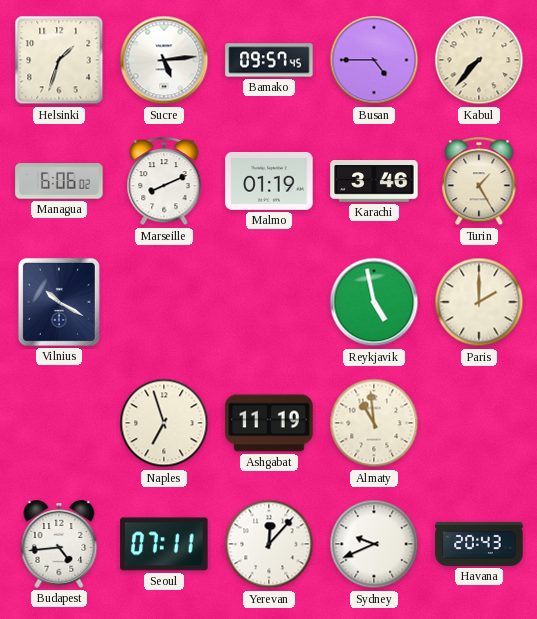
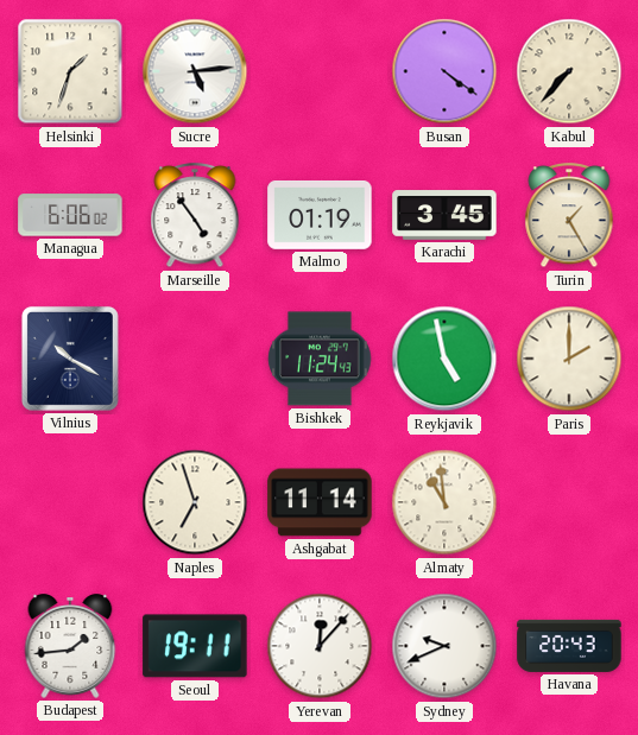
Bamako: 09:57 -> none (269, 60)
Busan: 4:45 -> 4:21 (444, 71)
Marseille: 8:11 -> 4:54 (195, 216)
Karachi: 3:46 -> 3:45 (444, 215)
Bishkek: none -> 11:24 (320, 359)
Ashgabat: 11:19 -> 11:14 (320, 502)
Budapest: 4:44 -> 1:44 (70, 646)
Seoul: 07:11 -> 19:11 (195, 646)
